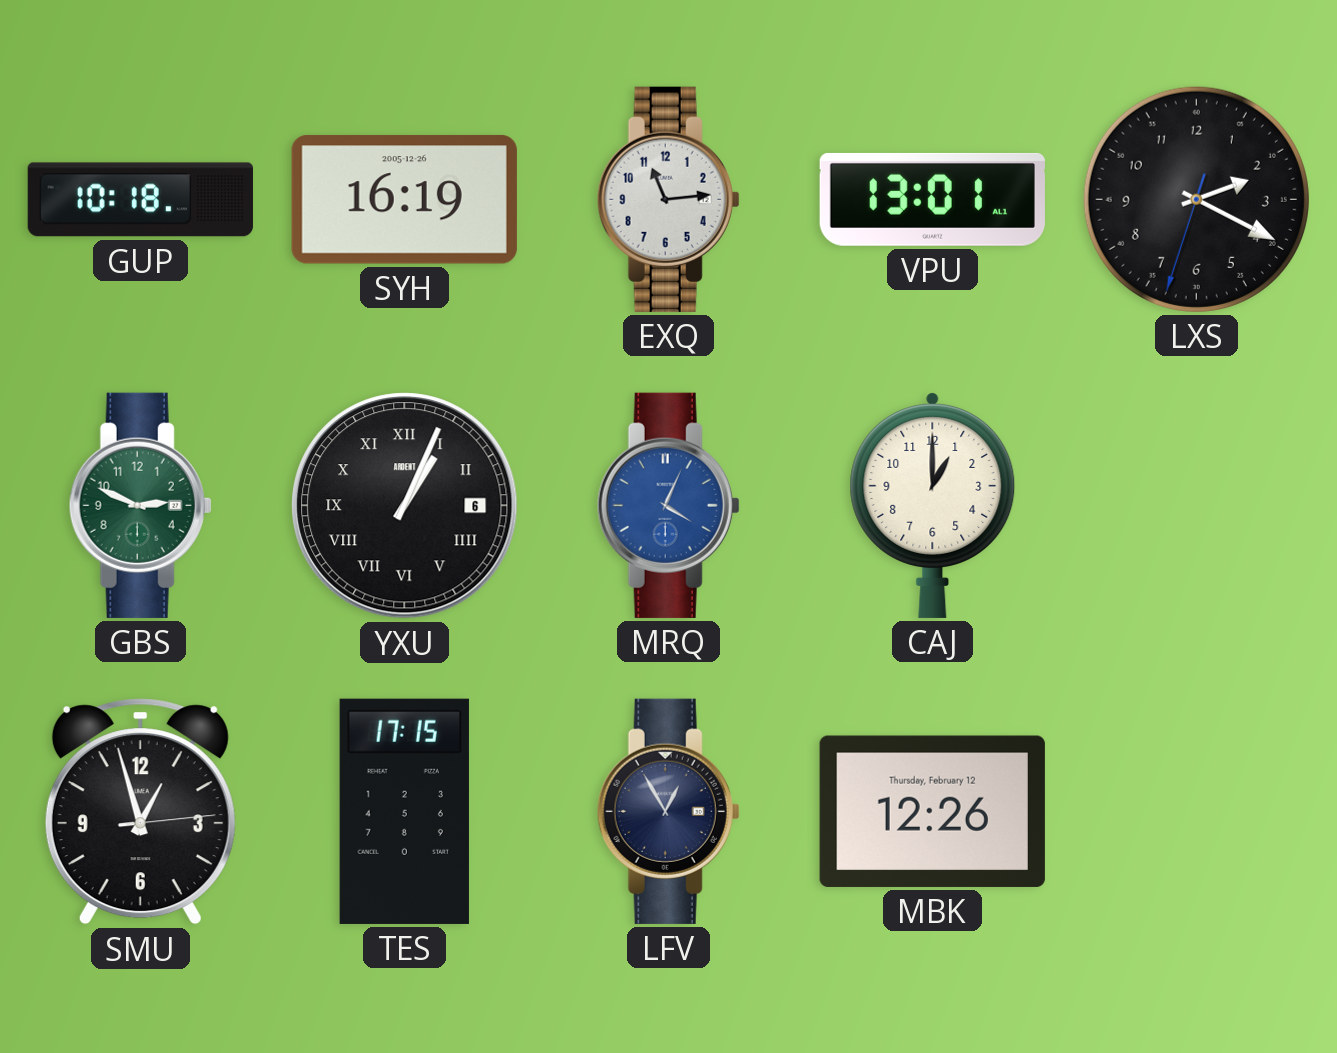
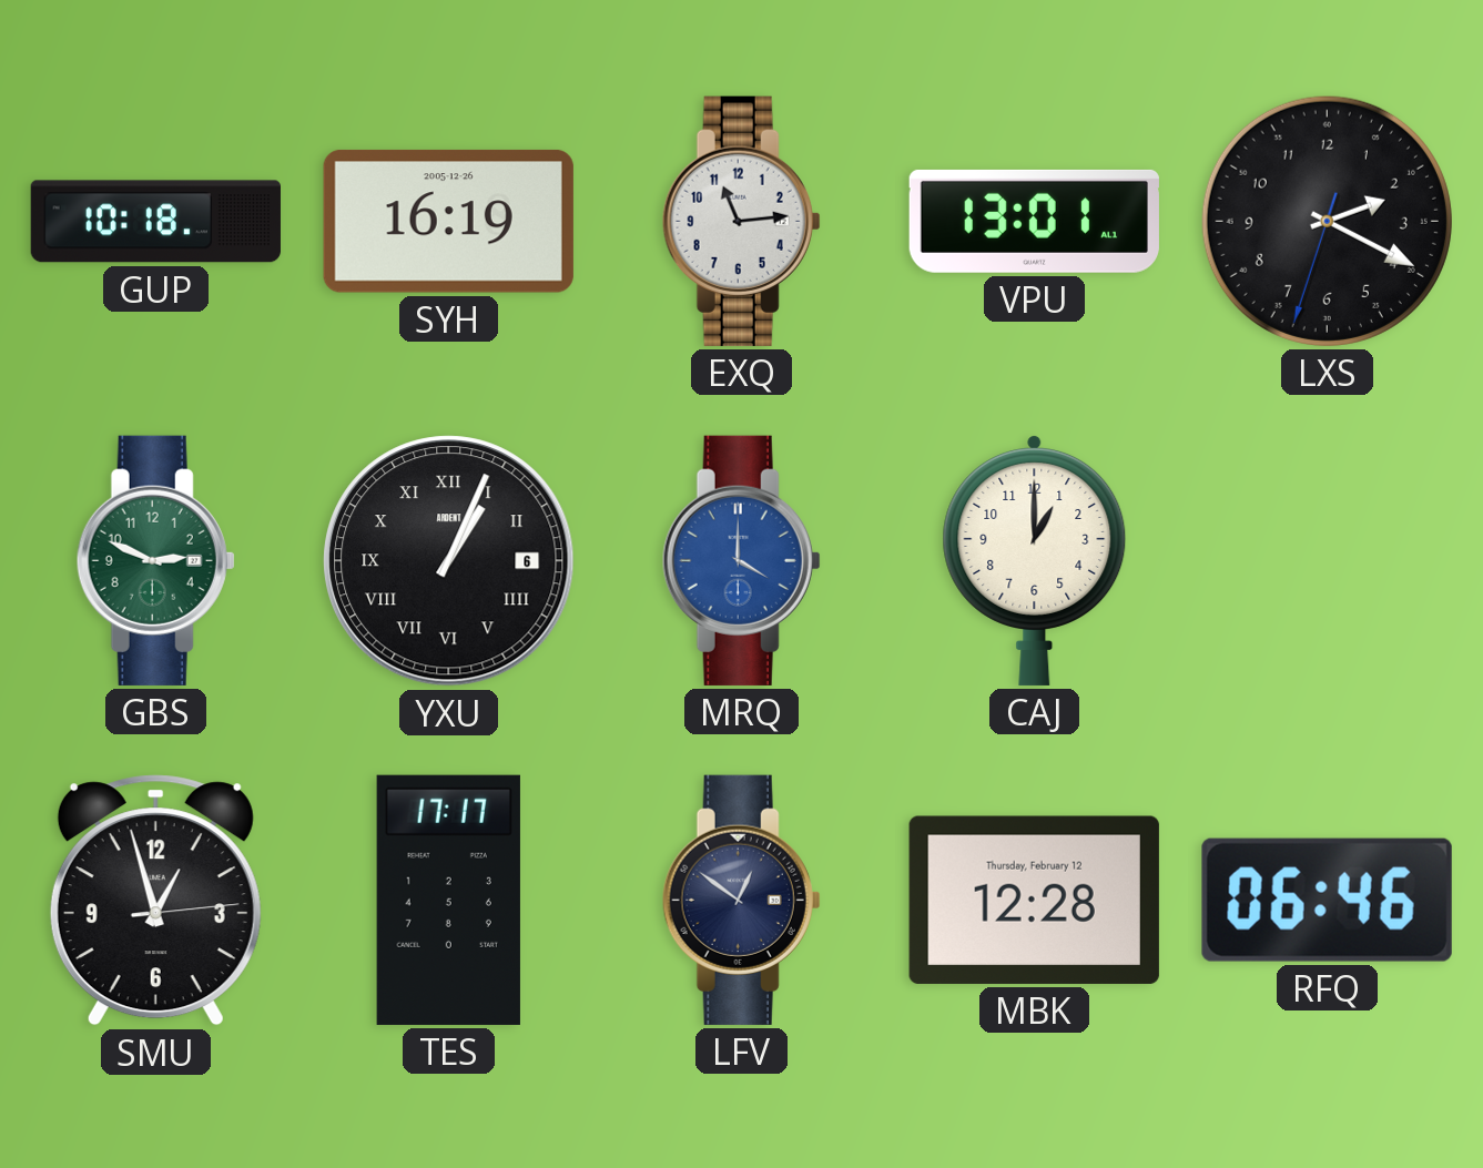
MRQ: 4:04 -> 4:00 (741, 560)
TES: 17:15 -> 17:17 (448, 900)
LFV: 12:55 -> 12:51 (741, 900)
MBK: 12:26 -> 12:28 (1034, 900)
RFQ: none -> 06:46 (1327, 900)
